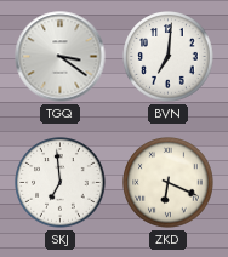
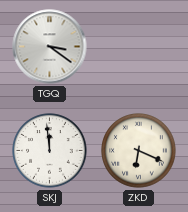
BVN: 7:01 -> none (169, 57)
SKJ: 6:59 -> 11:59 (50, 151)
